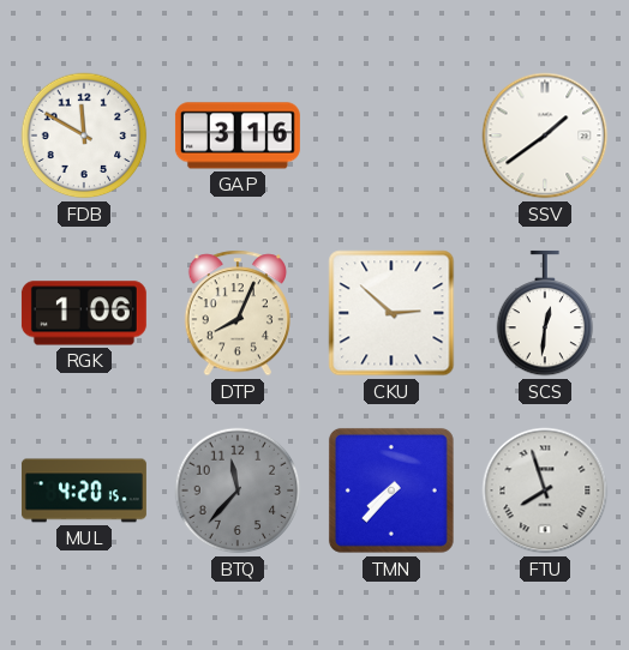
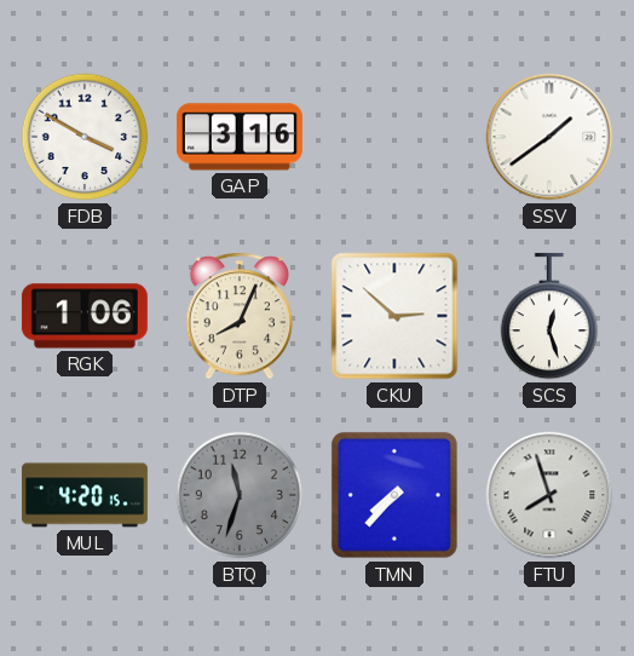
FDB: 11:50 -> 3:50 (85, 137)
SCS: 12:31 -> 12:27 (549, 316)
BTQ: 11:37 -> 11:33 (240, 495)
